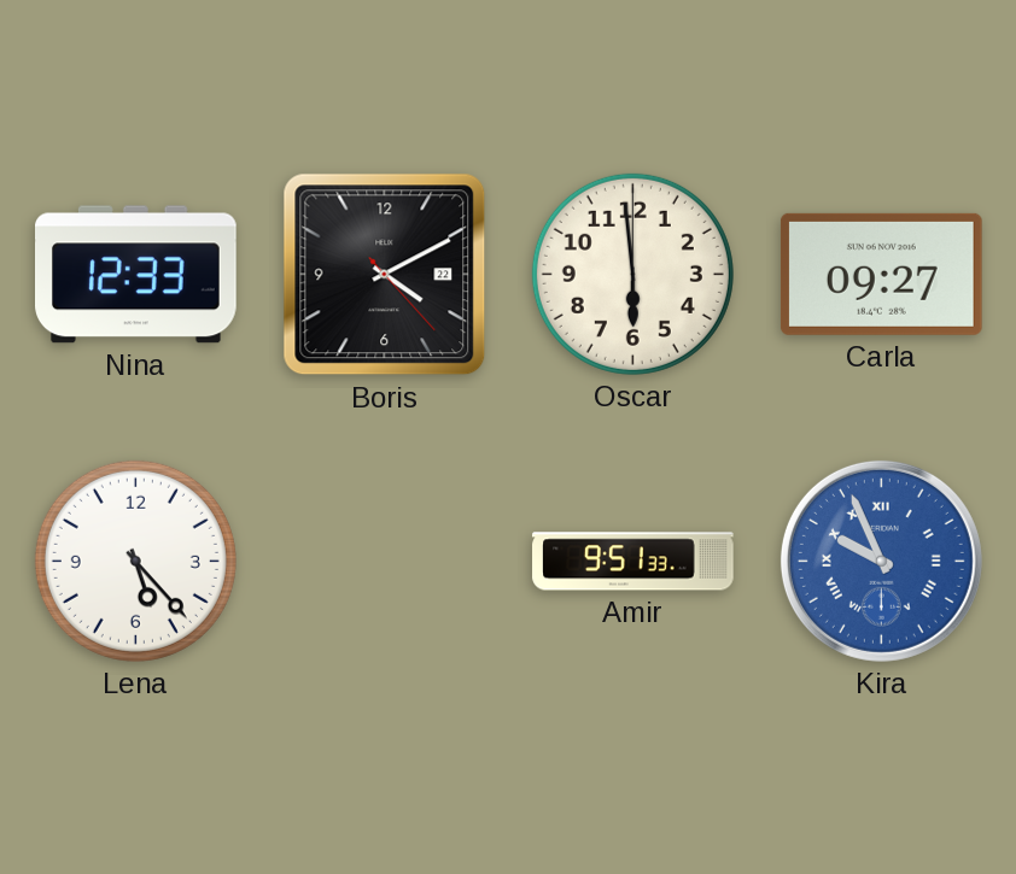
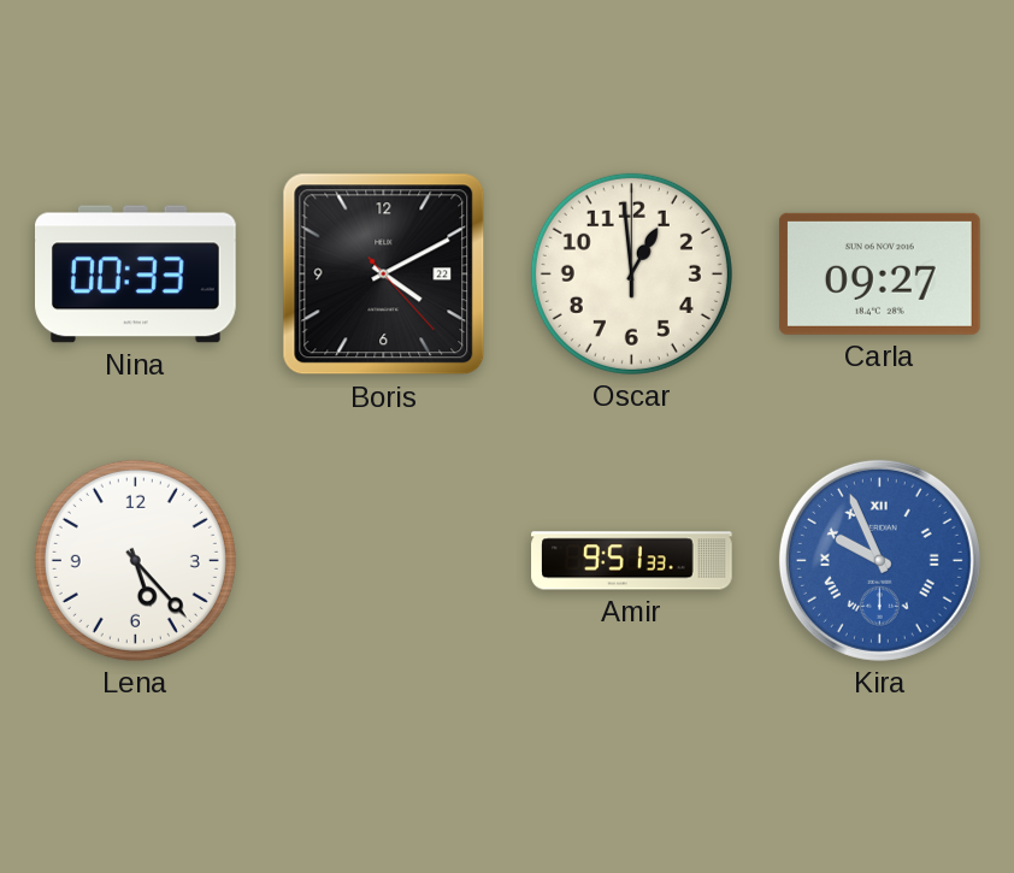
Nina: 12:33 -> 00:33 (136, 275)
Oscar: 5:59 -> 12:59 (631, 273)
